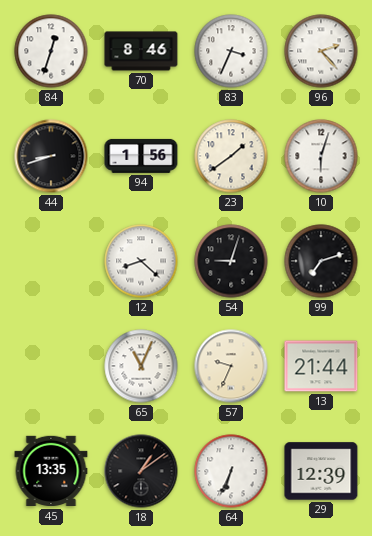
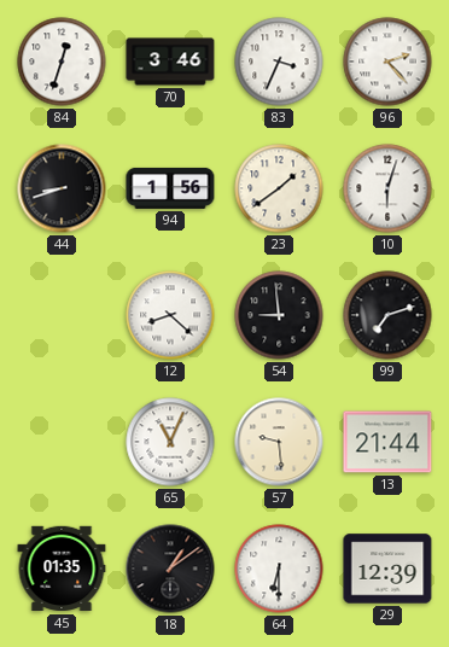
70: 8:46 -> 3:46 (170, 62)
54: 9:03 -> 8:59 (279, 315)
57: 9:34 -> 9:29 (279, 442)
45: 13:35 -> 01:35 (62, 569)
64: 6:34 -> 6:30 (279, 569)
